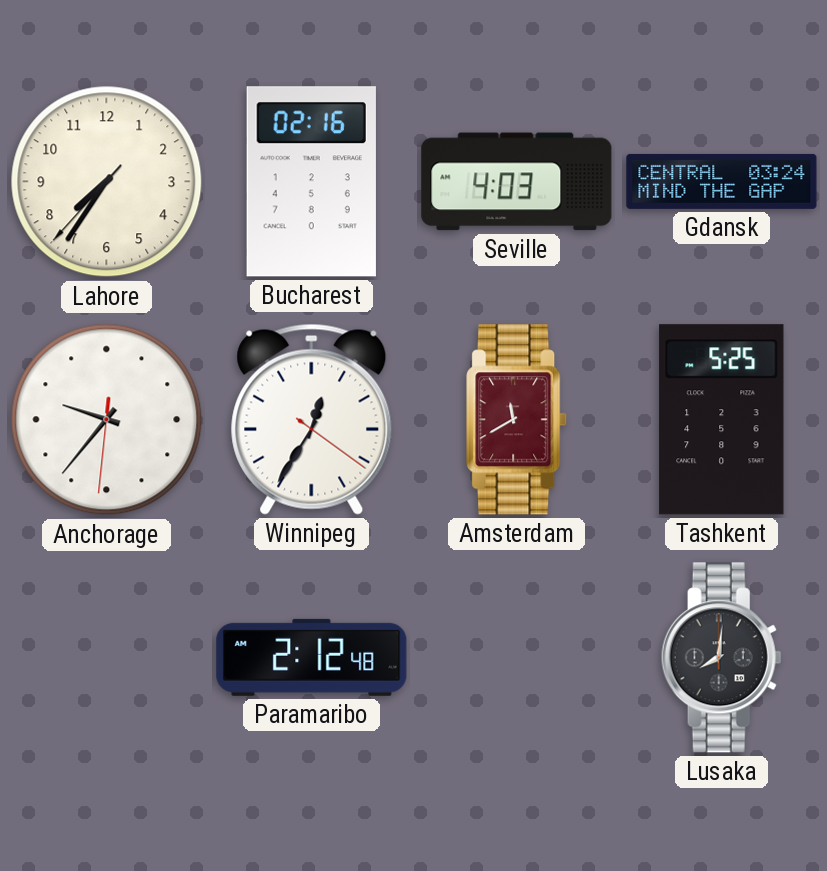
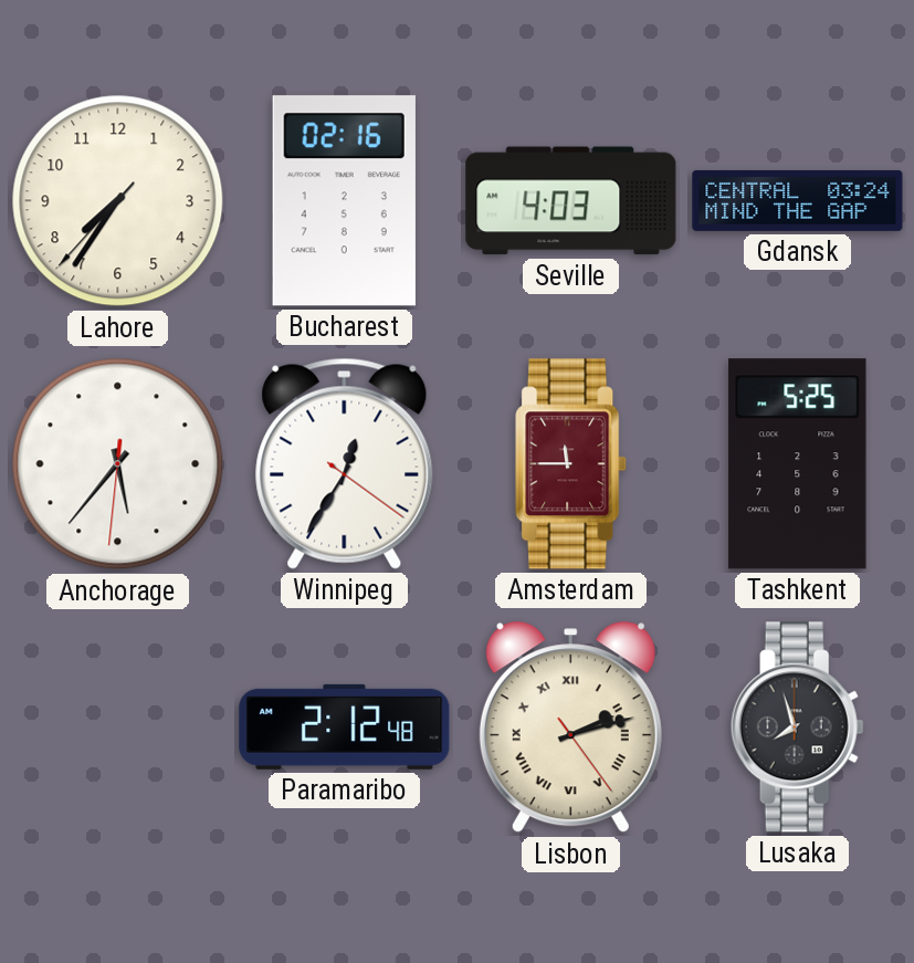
Anchorage: 9:36 -> 5:36 (118, 464)
Amsterdam: 11:40 -> 11:45 (571, 464)
Lisbon: none -> 2:12 (570, 728)
Lusaka: 8:01 -> 7:57 (797, 728)
